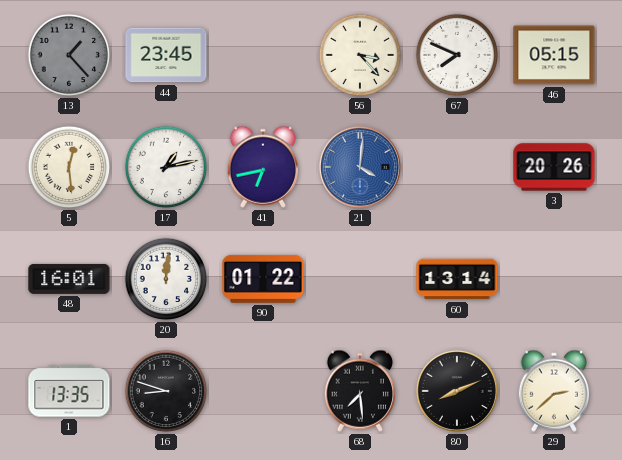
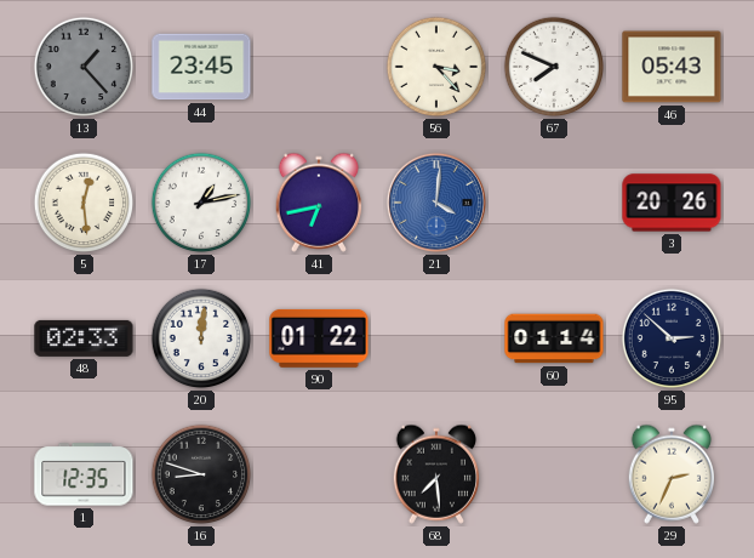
46: 05:15 -> 05:43 (672, 67)
48: 16:01 -> 02:33 (84, 338)
60: 13:14 -> 01:14 (554, 338)
95: none -> 2:52 (672, 338)
1: 13:35 -> 12:35 (84, 474)
80: 8:11 -> none (457, 391)
29: 2:38 -> 2:34 (670, 474)
